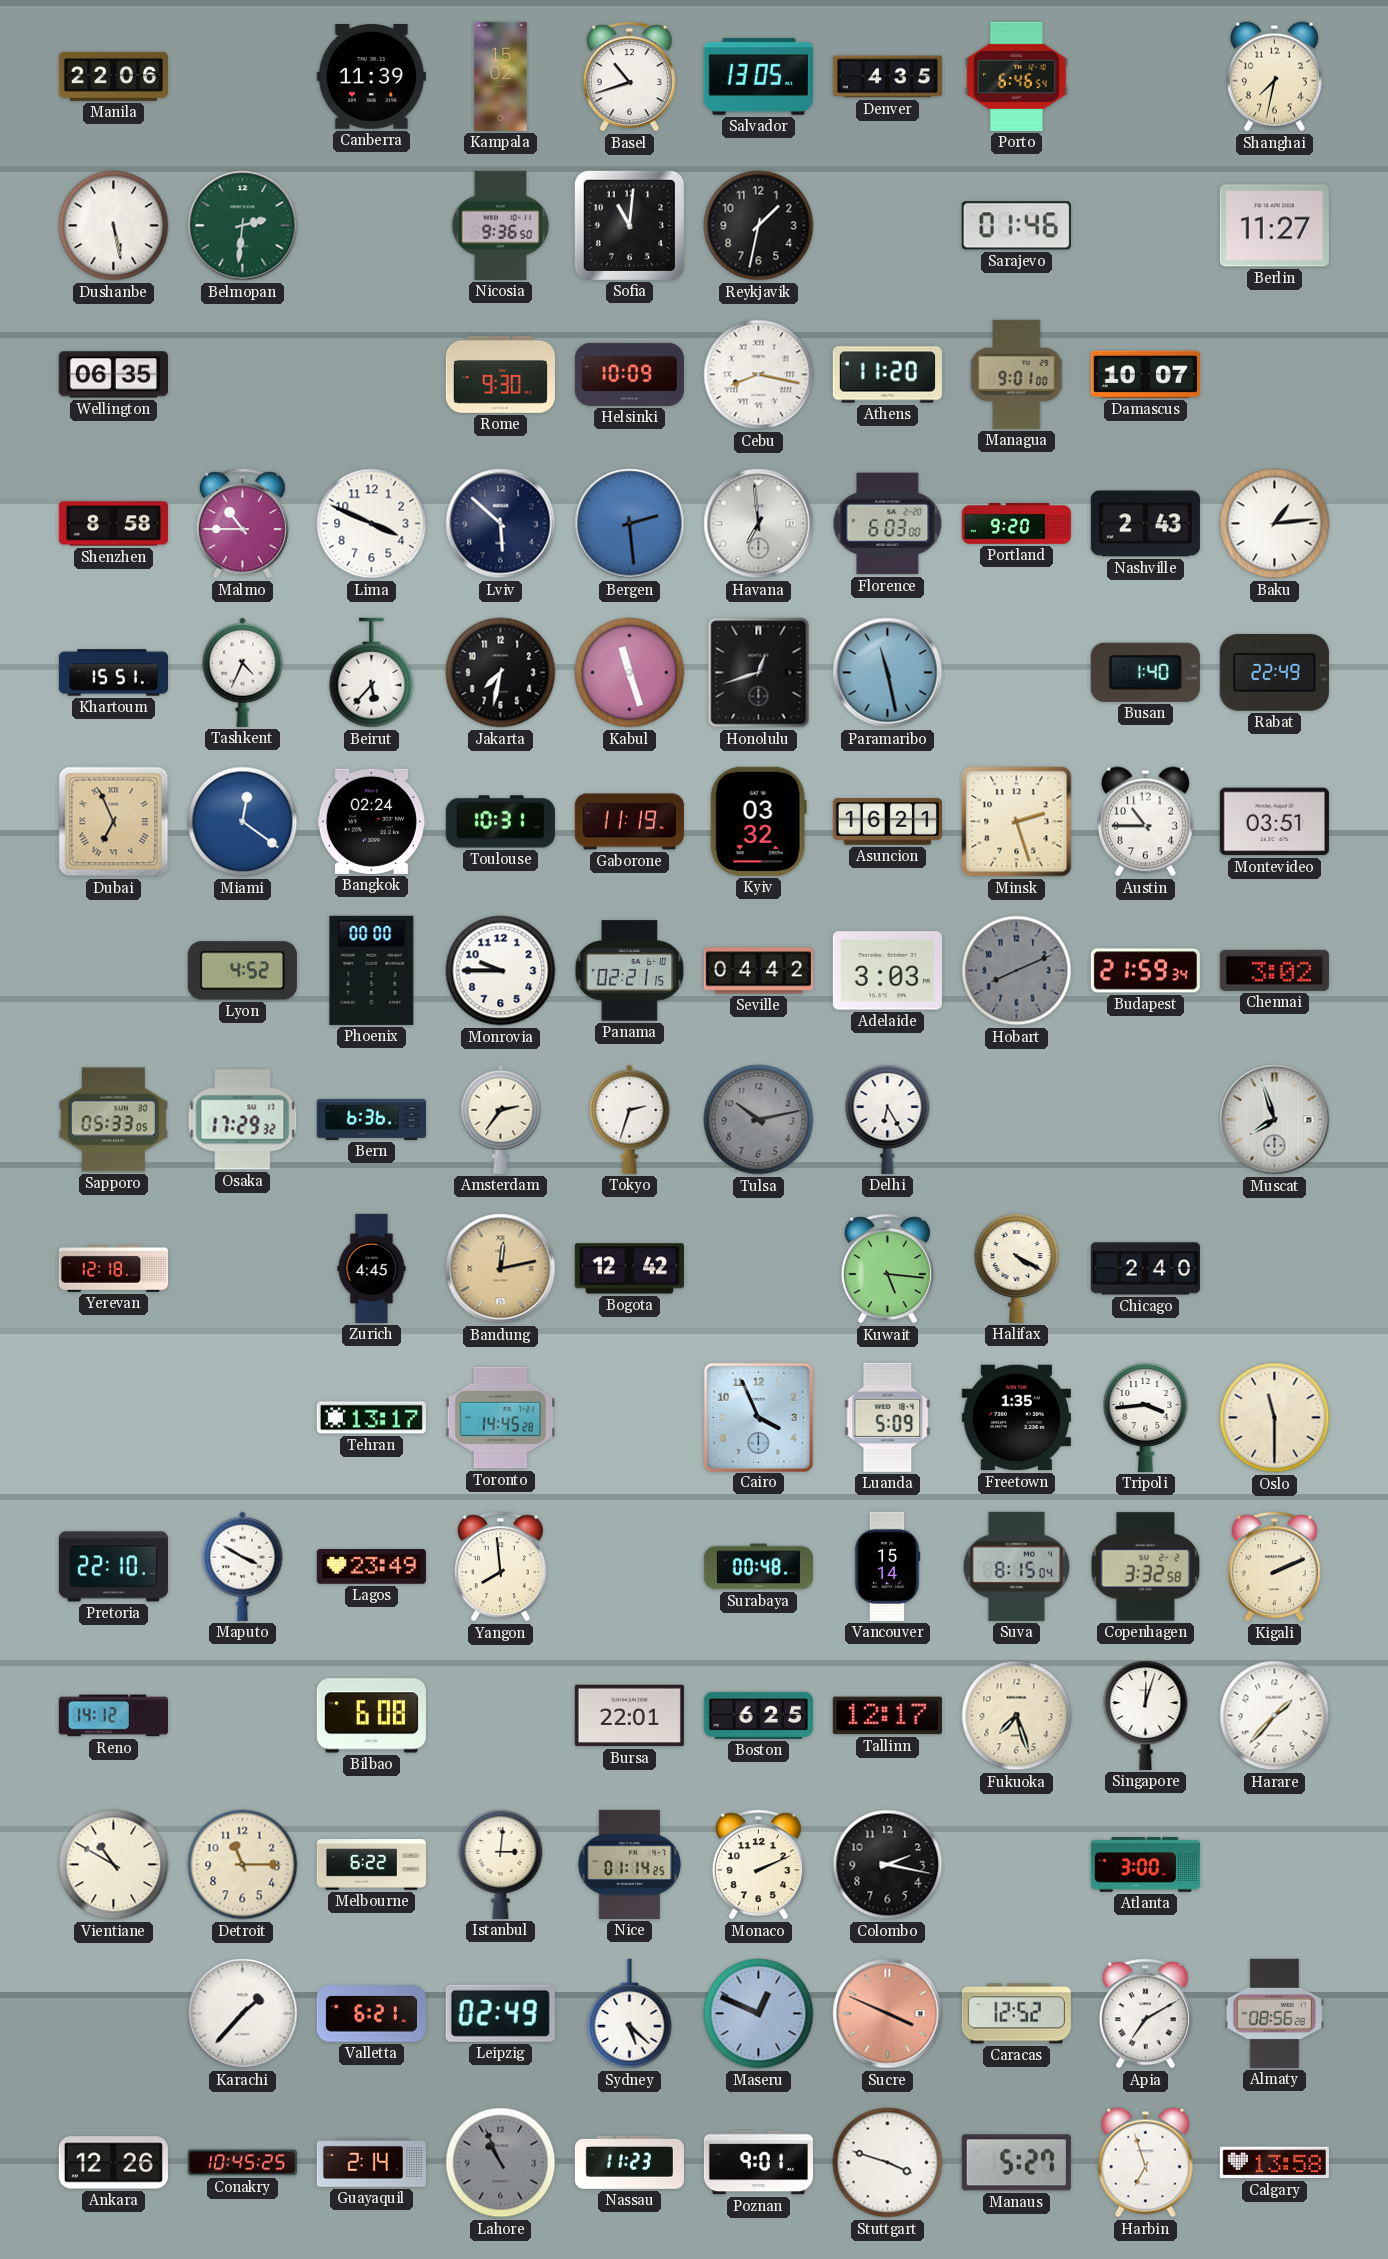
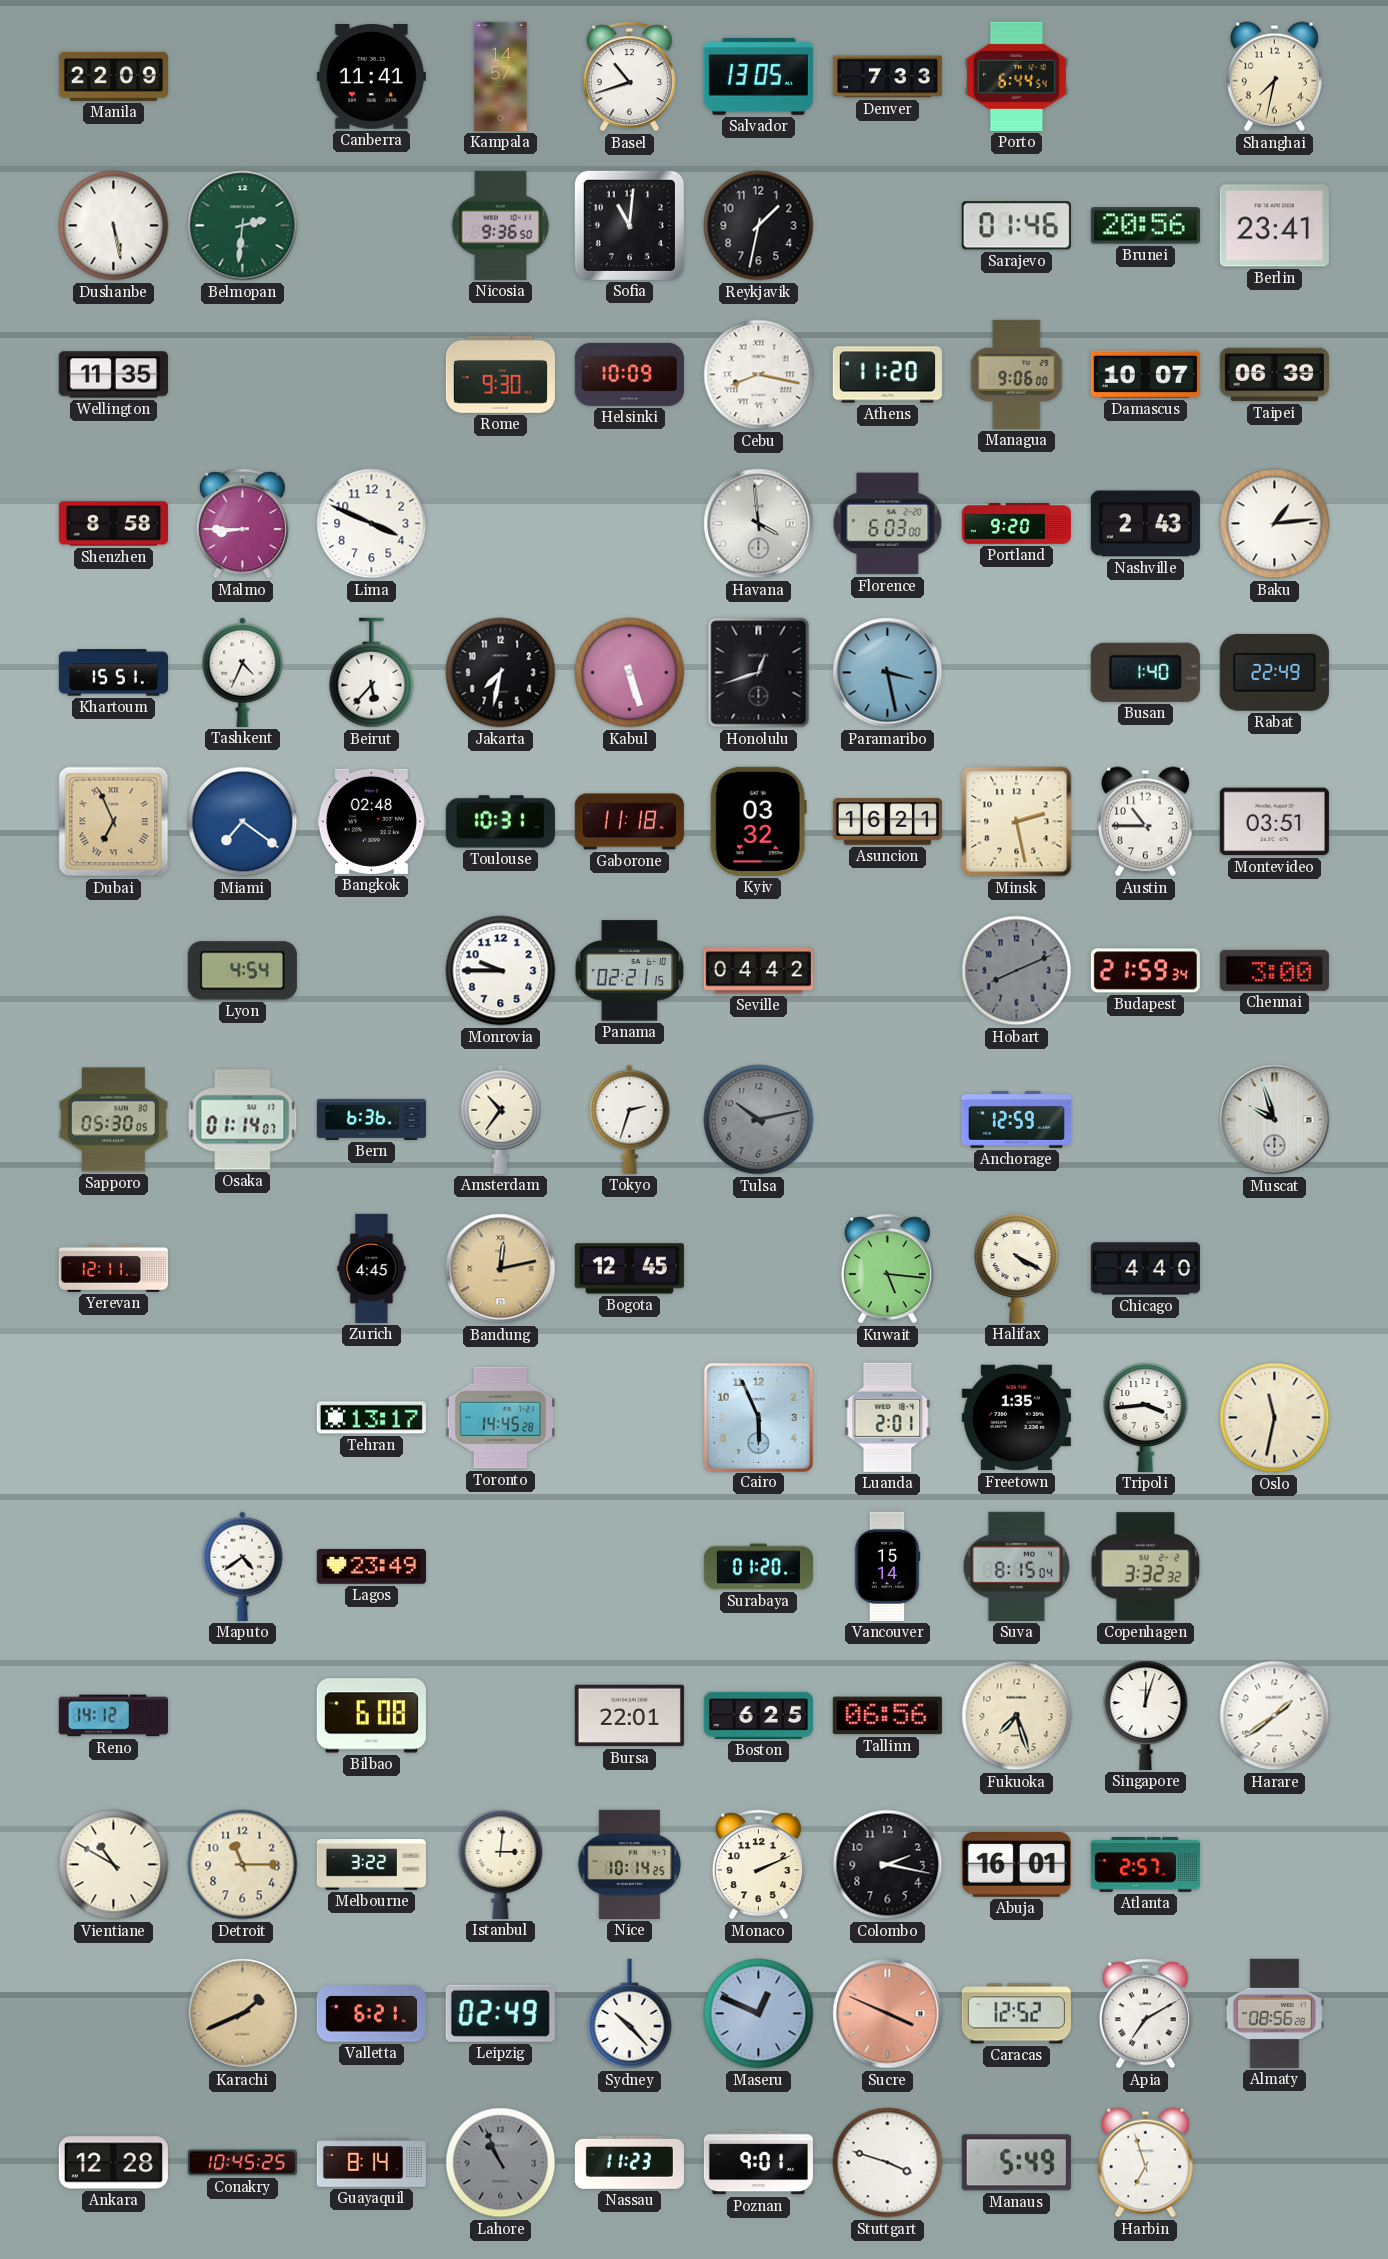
Manila: 22:06 -> 22:09 (113, 76)
Canberra: 11:39 -> 11:41 (371, 77)
Kampala: 15:02 -> 14:57 (501, 76)
Denver: 4:35 -> 7:33 (887, 77)
Porto: 6:46 -> 6:44 (1016, 76)
Brunei: none -> 20:56 (1145, 226)
Berlin: 11:27 -> 23:41 (1274, 226)
Wellington: 06:35 -> 11:35 (113, 375)
Managua: 9:01 -> 9:06 (1017, 374)
Taipei: none -> 06:39 (1274, 375)
Malmo: 10:45 -> 8:45 (242, 524)
Lviv: 5:52 -> none (501, 524)
Bergen: 2:29 -> none (630, 524)
Havana: 6:59 -> 3:59 (759, 524)
Kabul: 11:27 -> 5:27 (630, 673)
Paramaribo: 11:28 -> 3:28 (888, 673)
Miami: 12:21 -> 7:21 (243, 822)
Bangkok: 02:24 -> 02:48 (371, 821)
Gaborone: 11:19 -> 11:18 (629, 822)
Minsk: 2:27 -> 2:28 (1017, 822)
Lyon: 4:52 -> 4:54 (242, 971)
Phoenix: 00:00 -> none (372, 970)
Adelaide: 3:03 -> none (887, 971)
Chennai: 3:02 -> 3:00 (1274, 970)
Sapporo: 05:33 -> 05:30 (113, 1120)
Osaka: 17:29 -> 01:14 (243, 1120)
Amsterdam: 2:36 -> 10:36 (501, 1119)
Delhi: 6:25 -> none (888, 1119)
Anchorage: none -> 12:59 (1016, 1120)
Muscat: 7:57 -> 9:57 (1275, 1120)
Yerevan: 12:18 -> 12:11 (113, 1268)
Bogota: 12:42 -> 12:45 (629, 1269)
Chicago: 2:40 -> 4:40 (1145, 1269)
Cairo: 3:56 -> 5:56 (758, 1417)
Luanda: 5:09 -> 2:01 (888, 1417)
Oslo: 11:30 -> 11:32 (1275, 1418)
Pretoria: 22:10 -> none (113, 1567)
Maputo: 3:50 -> 4:39 (243, 1566)
Yangon: 7:59 -> none (500, 1567)
Surabaya: 00:48 -> 01:20 (758, 1567)
Copenhagen: 3:32:58 -> 3:32:32 (1146, 1567)
Kigali: 2:11 -> none (1274, 1567)
Tallinn: 12:17 -> 06:56 (887, 1716)
Harare: 1:37 -> 1:39 (1275, 1716)
Melbourne: 6:22 -> 3:22 (371, 1865)
Nice: 01:14 -> 10:14 (630, 1864)
Abuja: none -> 16:01 (1016, 1865)
Atlanta: 3:00 -> 2:57 (1145, 1865)
Karachi: 1:37 -> 1:41 (243, 2014)
Karachi dial: white -> champagne (243, 2014)
Sydney: 5:22 -> 10:23 (630, 2014)
Ankara: 12:26 -> 12:28 (113, 2163)
Guayaquil: 2:14 -> 8:14 (371, 2163)
Manaus: 5:27 -> 5:49 (1016, 2163)
Calgary: 13:58 -> none (1274, 2163)
